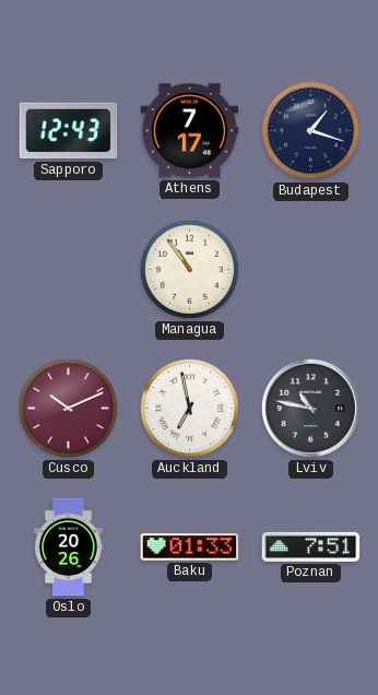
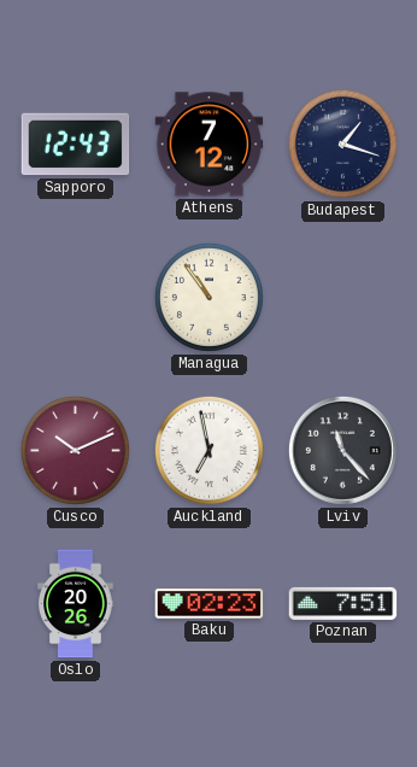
Athens: 7:17 -> 7:12 (210, 145)
Lviv: 10:47 -> 11:23 (342, 450)
Baku: 01:33 -> 02:23 (210, 604)
